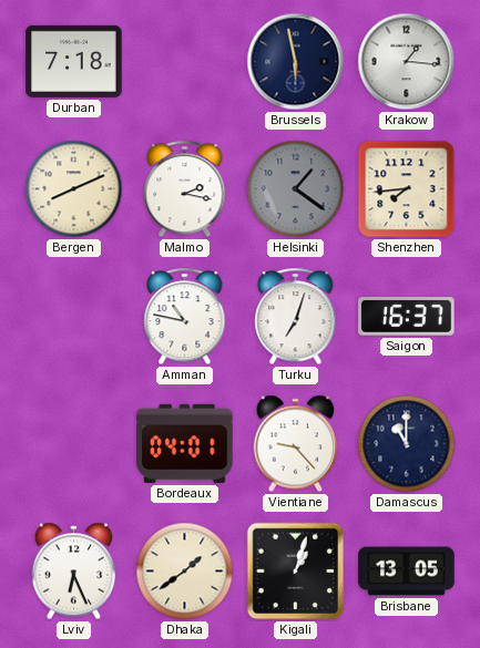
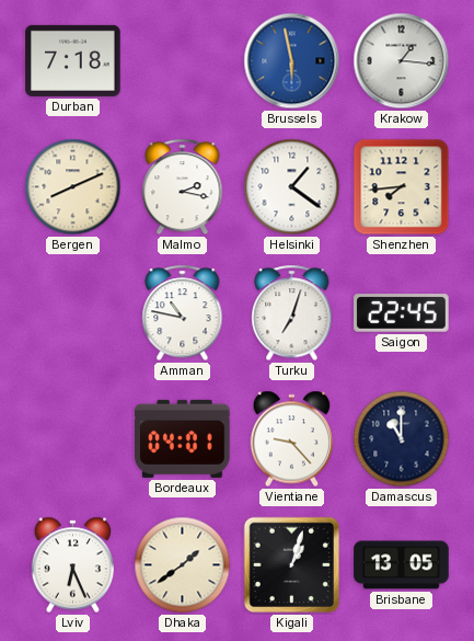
Brussels dial: navy -> blue (292, 61)
Helsinki dial: grey -> white (292, 187)
Saigon: 16:37 -> 22:45 (402, 313)
